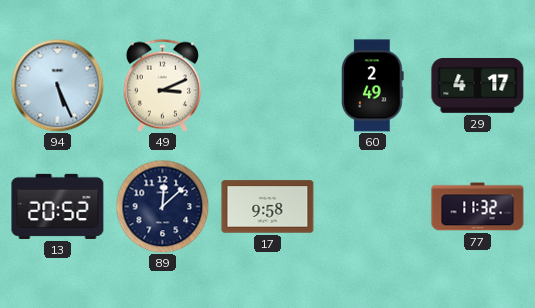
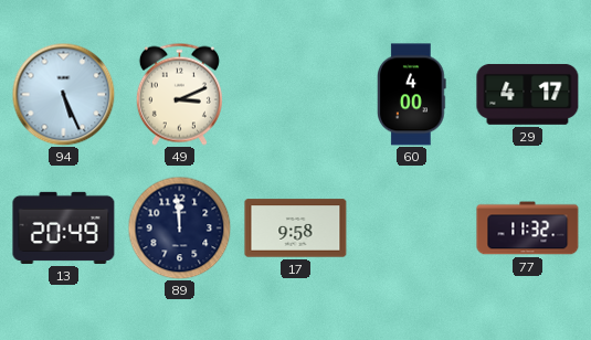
60: 2:49 -> 4:00 (412, 95)
13: 20:52 -> 20:49 (64, 227)
89: 12:08 -> 11:59 (179, 227)
